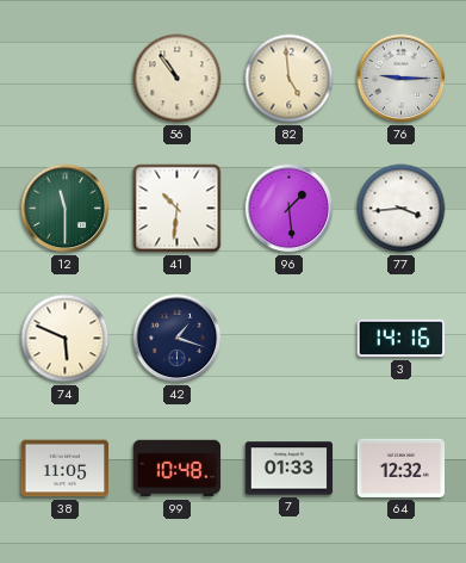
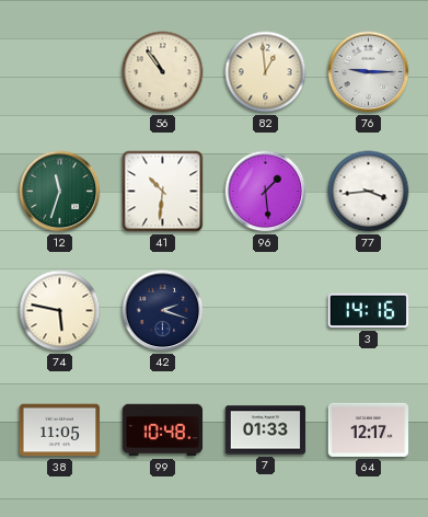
82: 4:59 -> 12:59 (266, 72)
12: 11:30 -> 11:33 (60, 192)
74: 5:49 -> 5:47 (60, 311)
42: 1:18 -> 2:18 (163, 311)
64: 12:32 -> 12:17 (369, 429)
